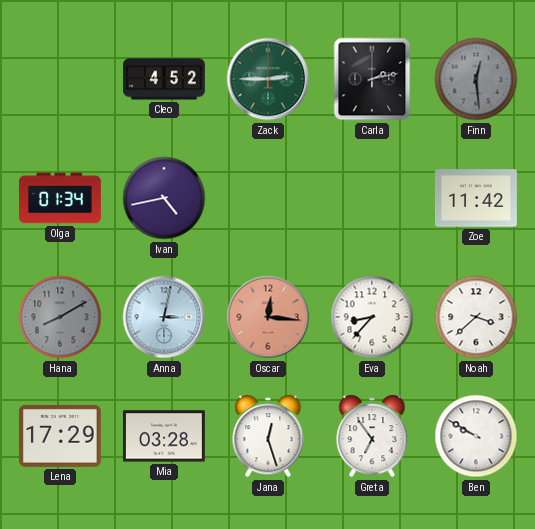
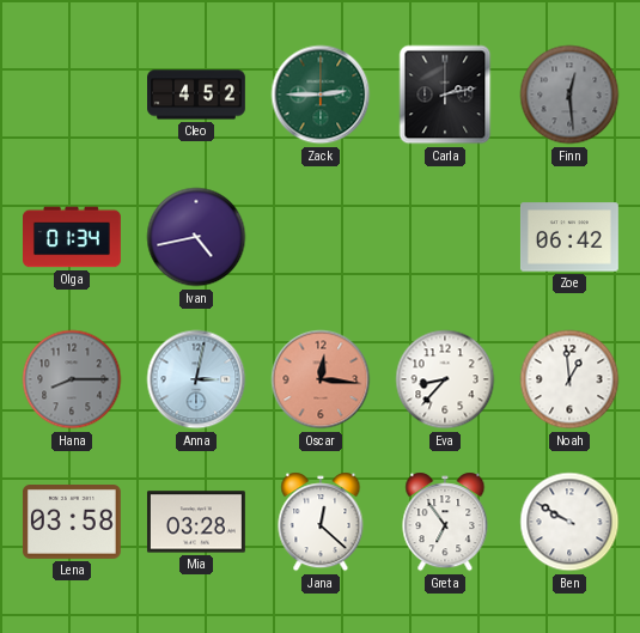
Zoe: 11:42 -> 06:42 (569, 237)
Hana: 8:10 -> 8:15 (72, 379)
Noah: 3:38 -> 12:59 (569, 379)
Lena: 17:29 -> 03:58 (72, 523)
Jana: 12:27 -> 12:22 (321, 522)
